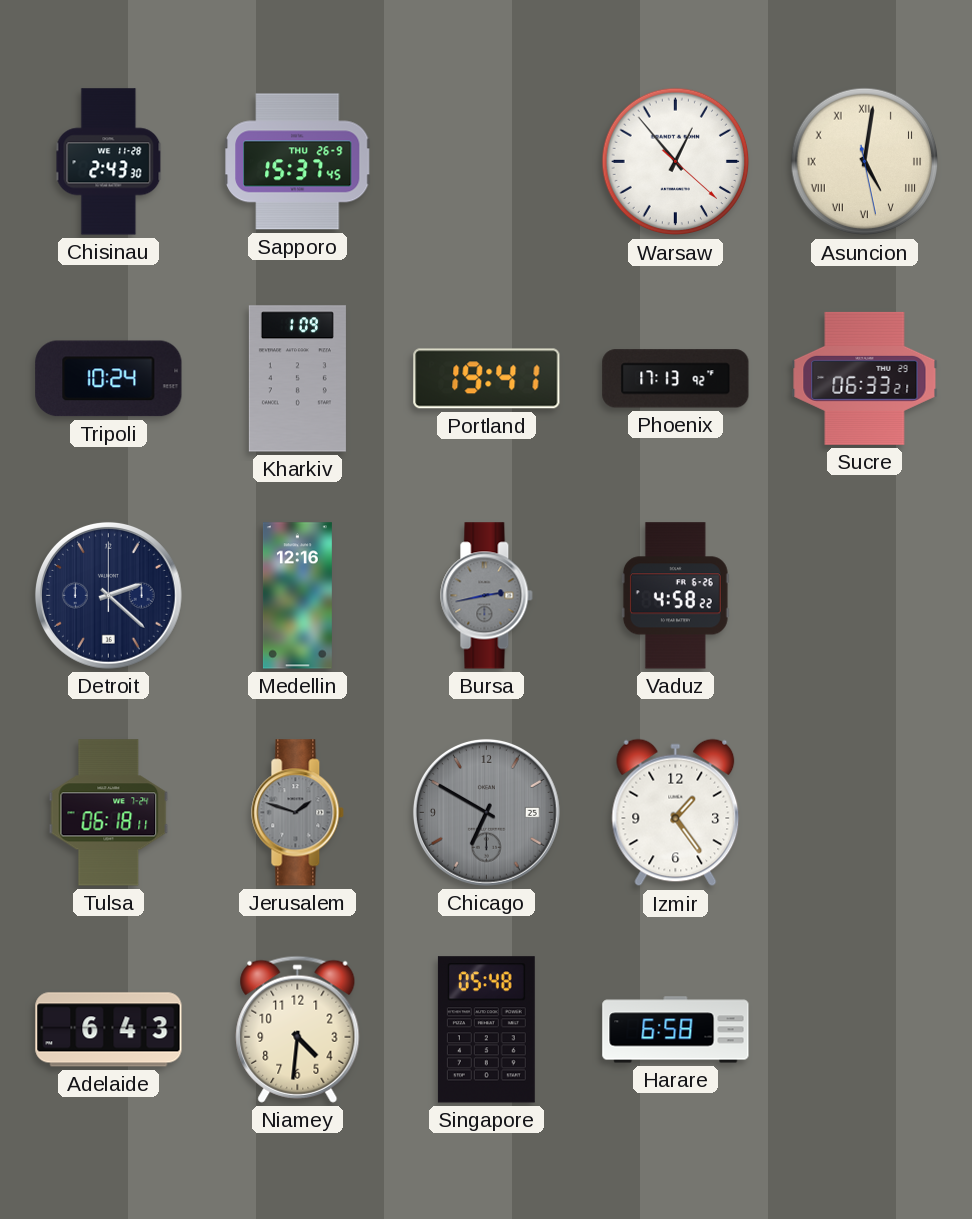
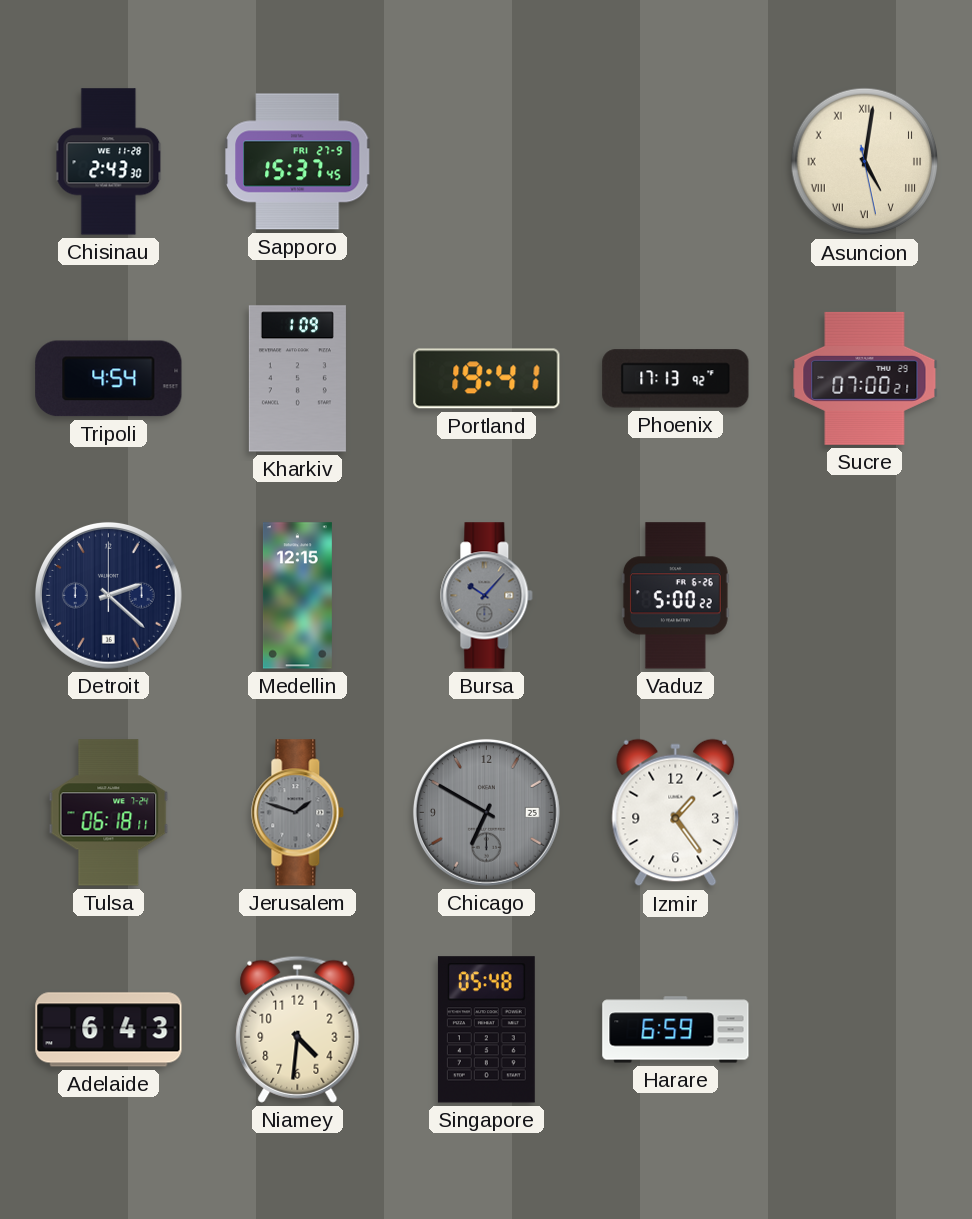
Sapporo date: THU 26-9 -> FRI 27-9 (299, 162)
Warsaw: 12:53 -> none (676, 162)
Tripoli: 10:24 -> 4:54 (109, 379)
Sucre: 06:33 -> 07:00 (865, 378)
Medellin: 12:16 -> 12:15 (297, 596)
Bursa: 2:43 -> 10:07 (487, 596)
Vaduz: 4:58 -> 5:00 (675, 596)
Harare: 6:58 -> 6:59 (676, 1030)
